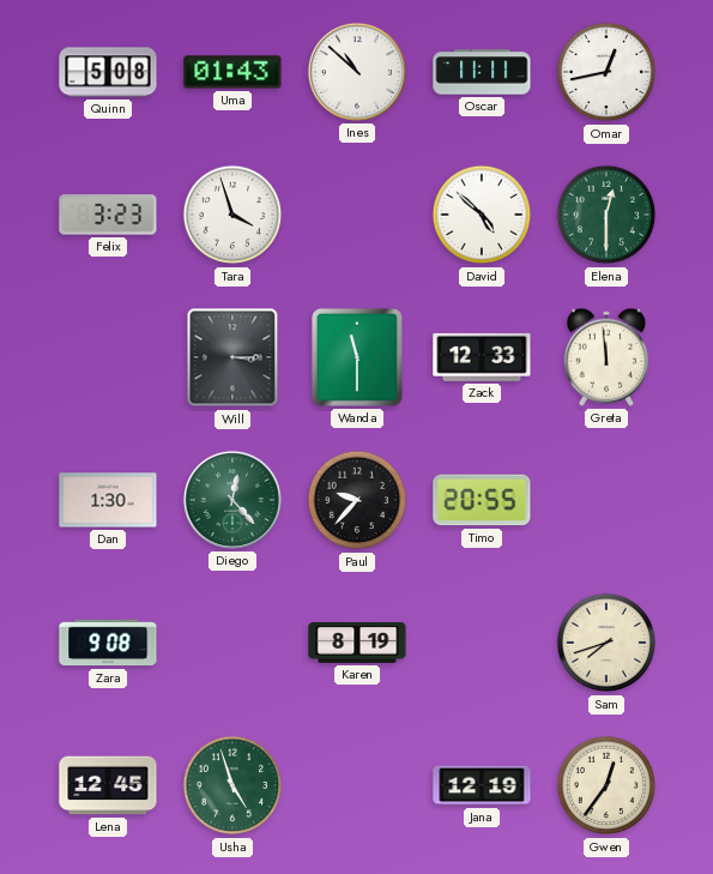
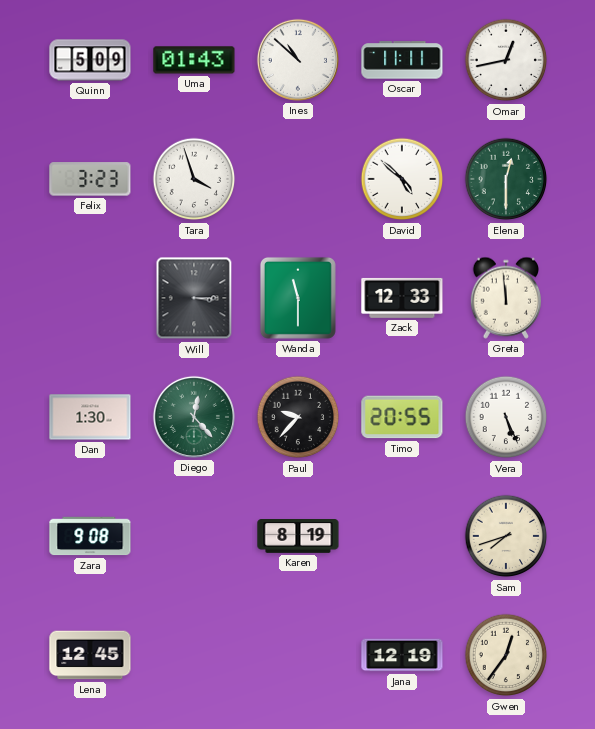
Quinn: 5:08 -> 5:09 (90, 60)
Vera: none -> 5:26 (506, 417)
Usha: 4:57 -> none (232, 785)
